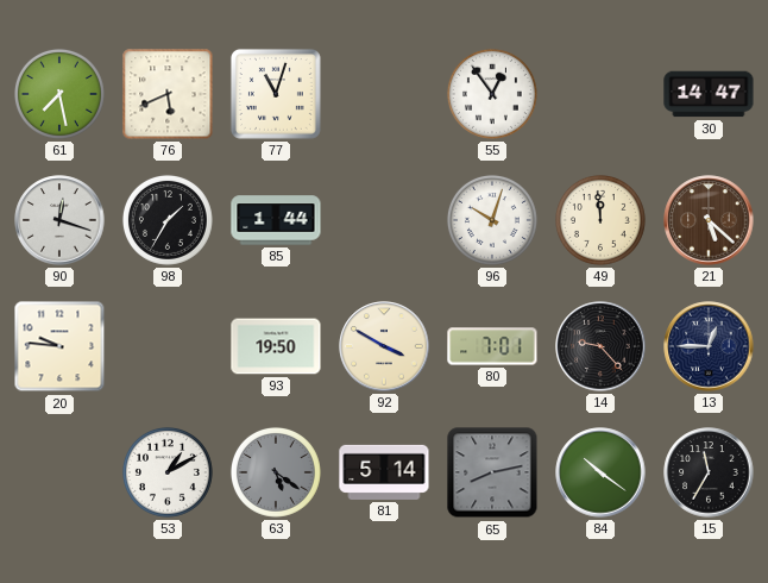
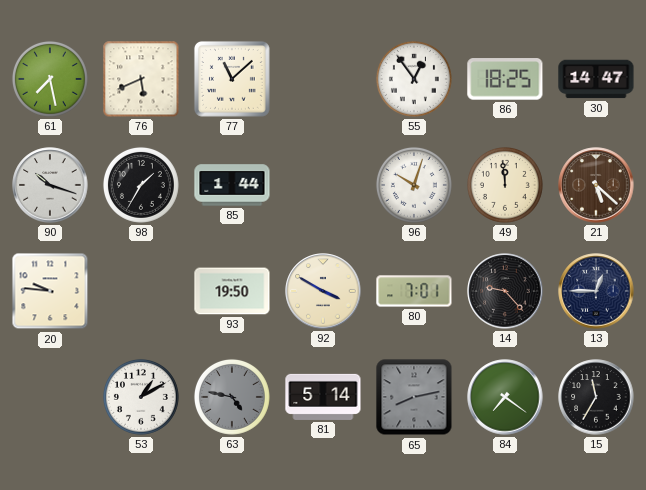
77: 11:03 -> 11:08 (232, 79)
86: none -> 18:25 (505, 79)
90: 12:18 -> 10:18 (50, 185)
63: 5:21 -> 4:47 (232, 397)
84: 10:21 -> 7:21 (505, 397)
